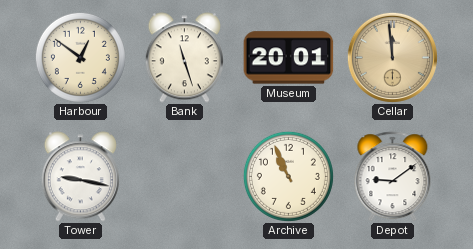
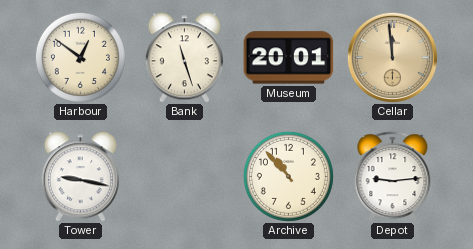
Archive: 10:56 -> 10:53 (288, 176)
Depot: 9:09 -> 9:14 (393, 177)
